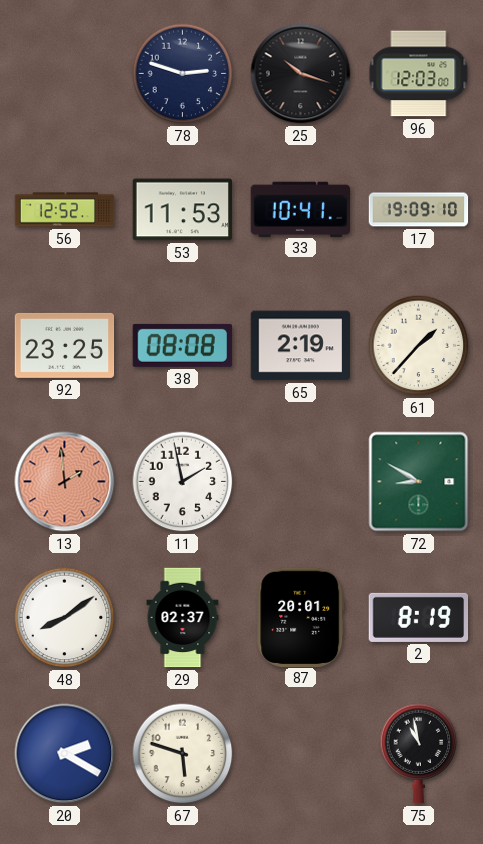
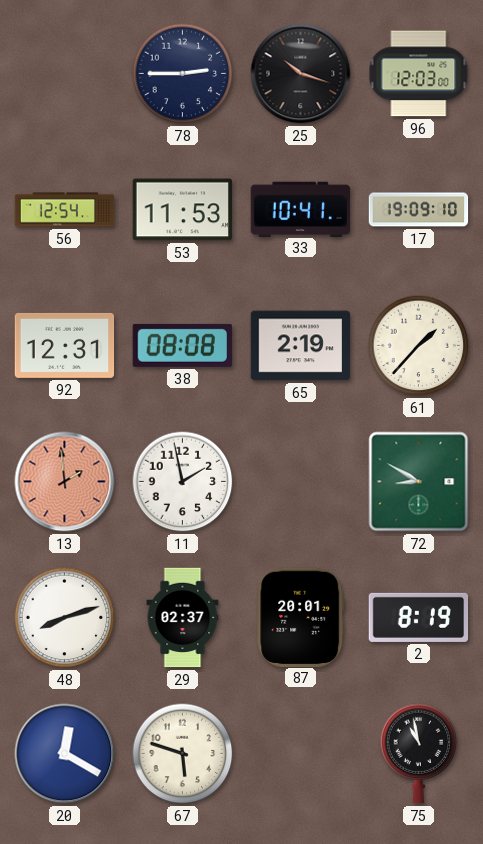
78: 2:48 -> 2:45 (183, 74)
56: 12:52 -> 12:54 (65, 210)
92: 23:25 -> 12:31 (65, 345)
48: 8:09 -> 8:12 (65, 618)
20: 2:20 -> 12:20 (65, 754)
